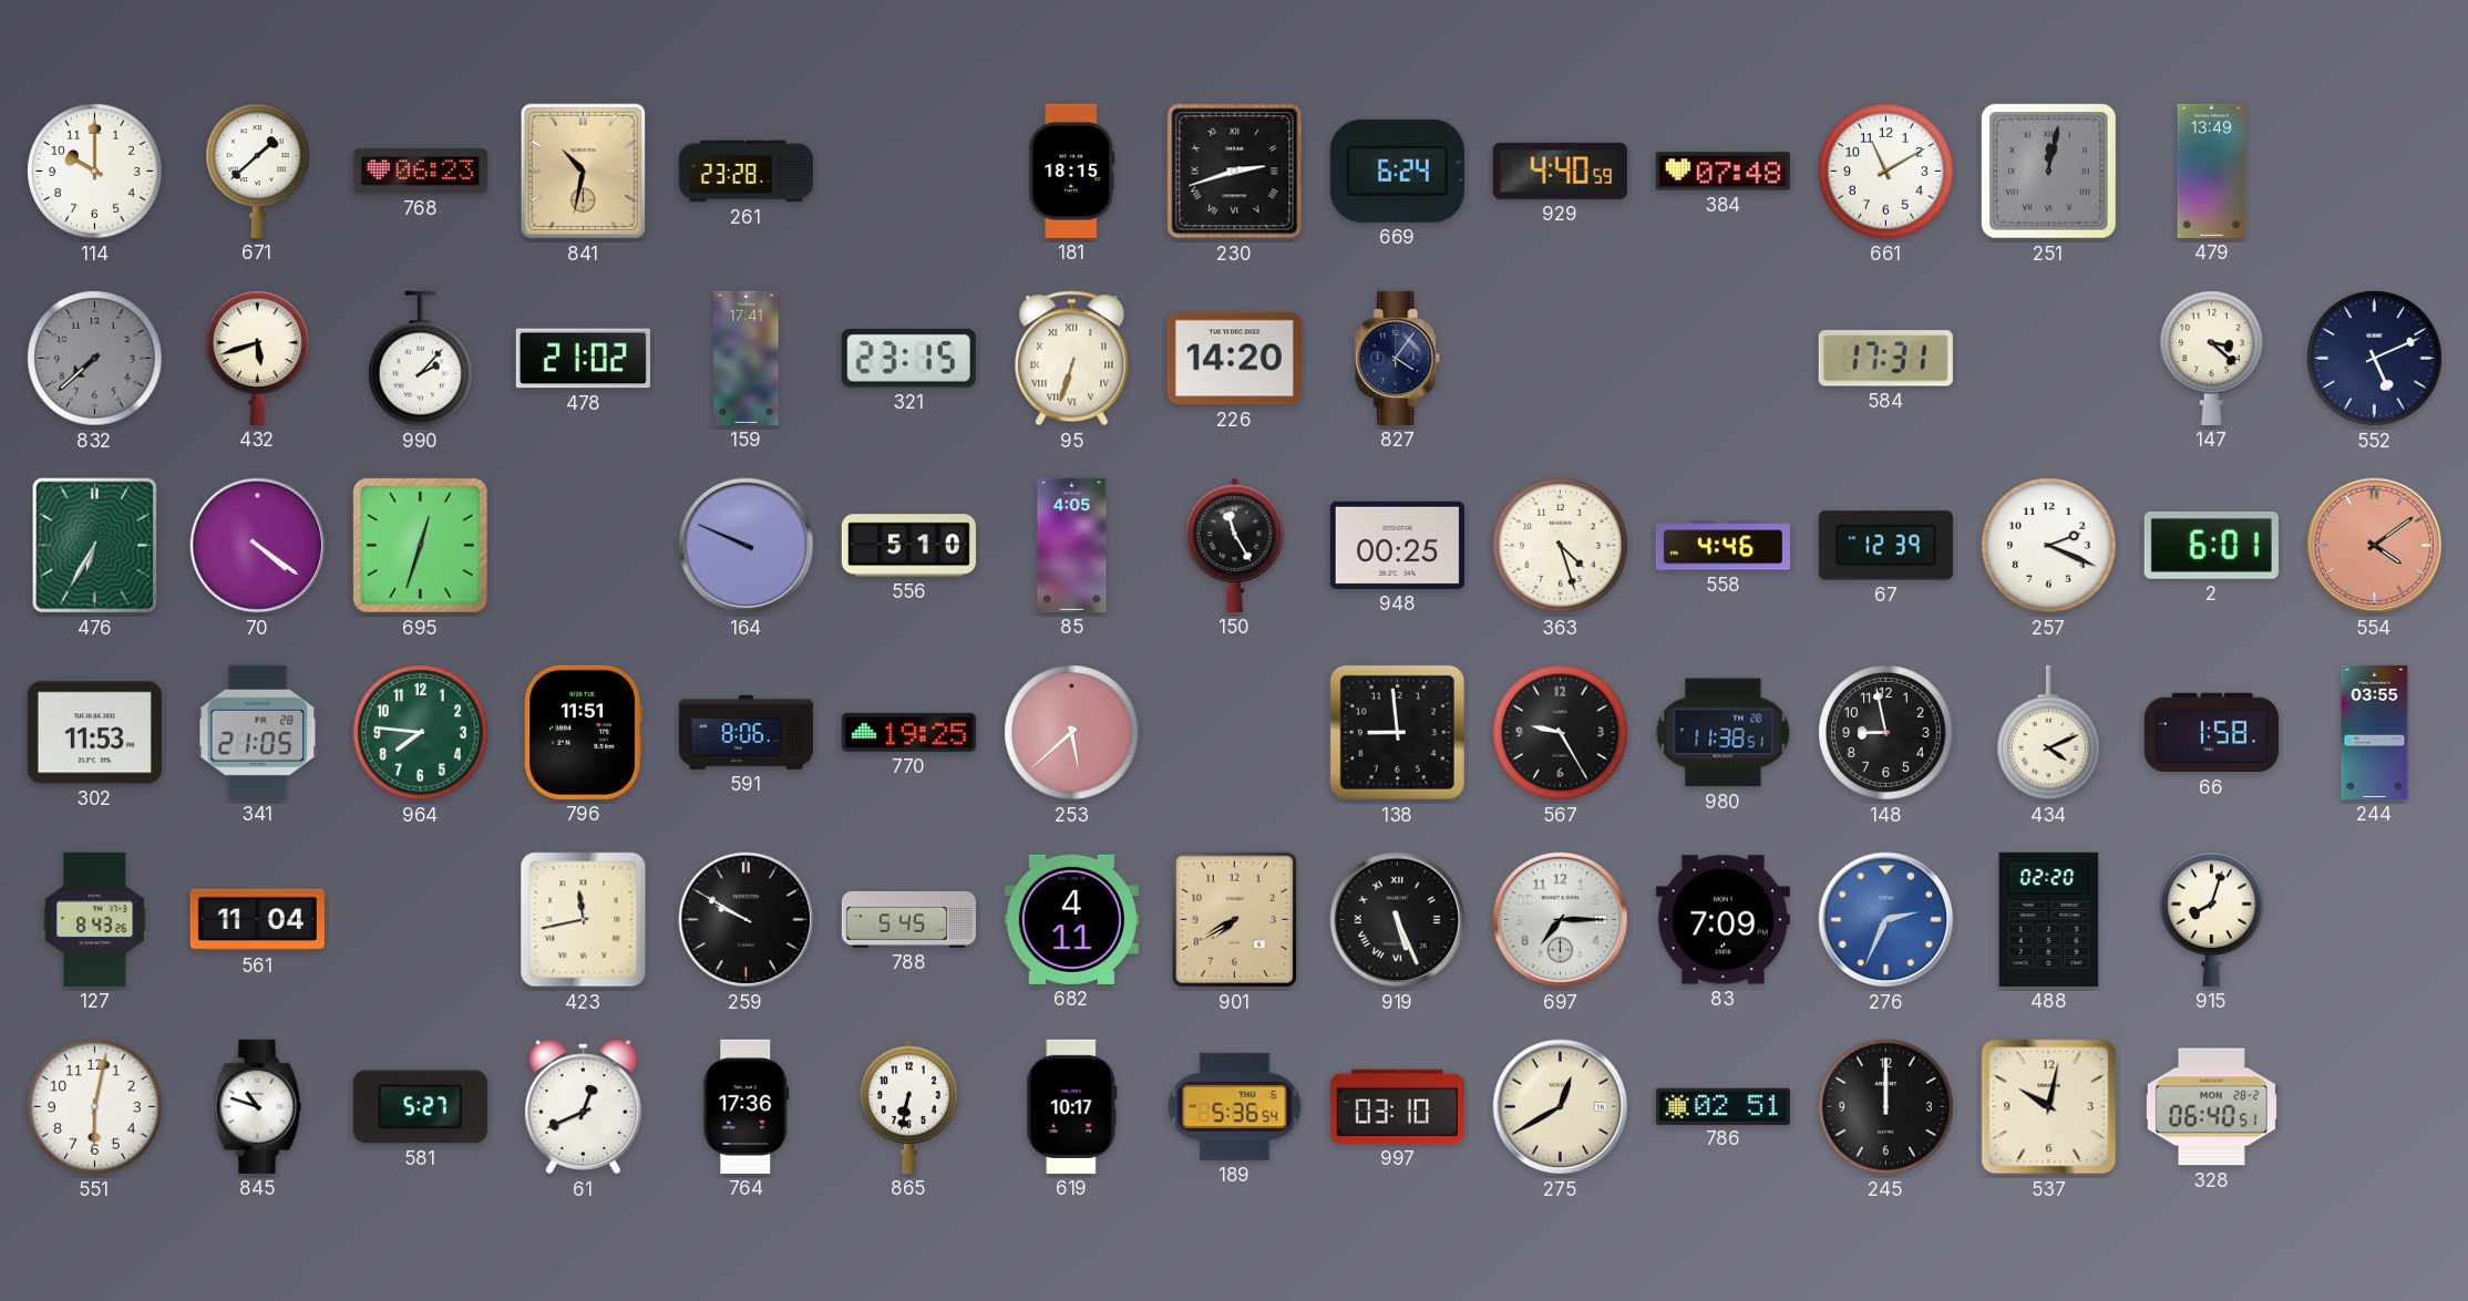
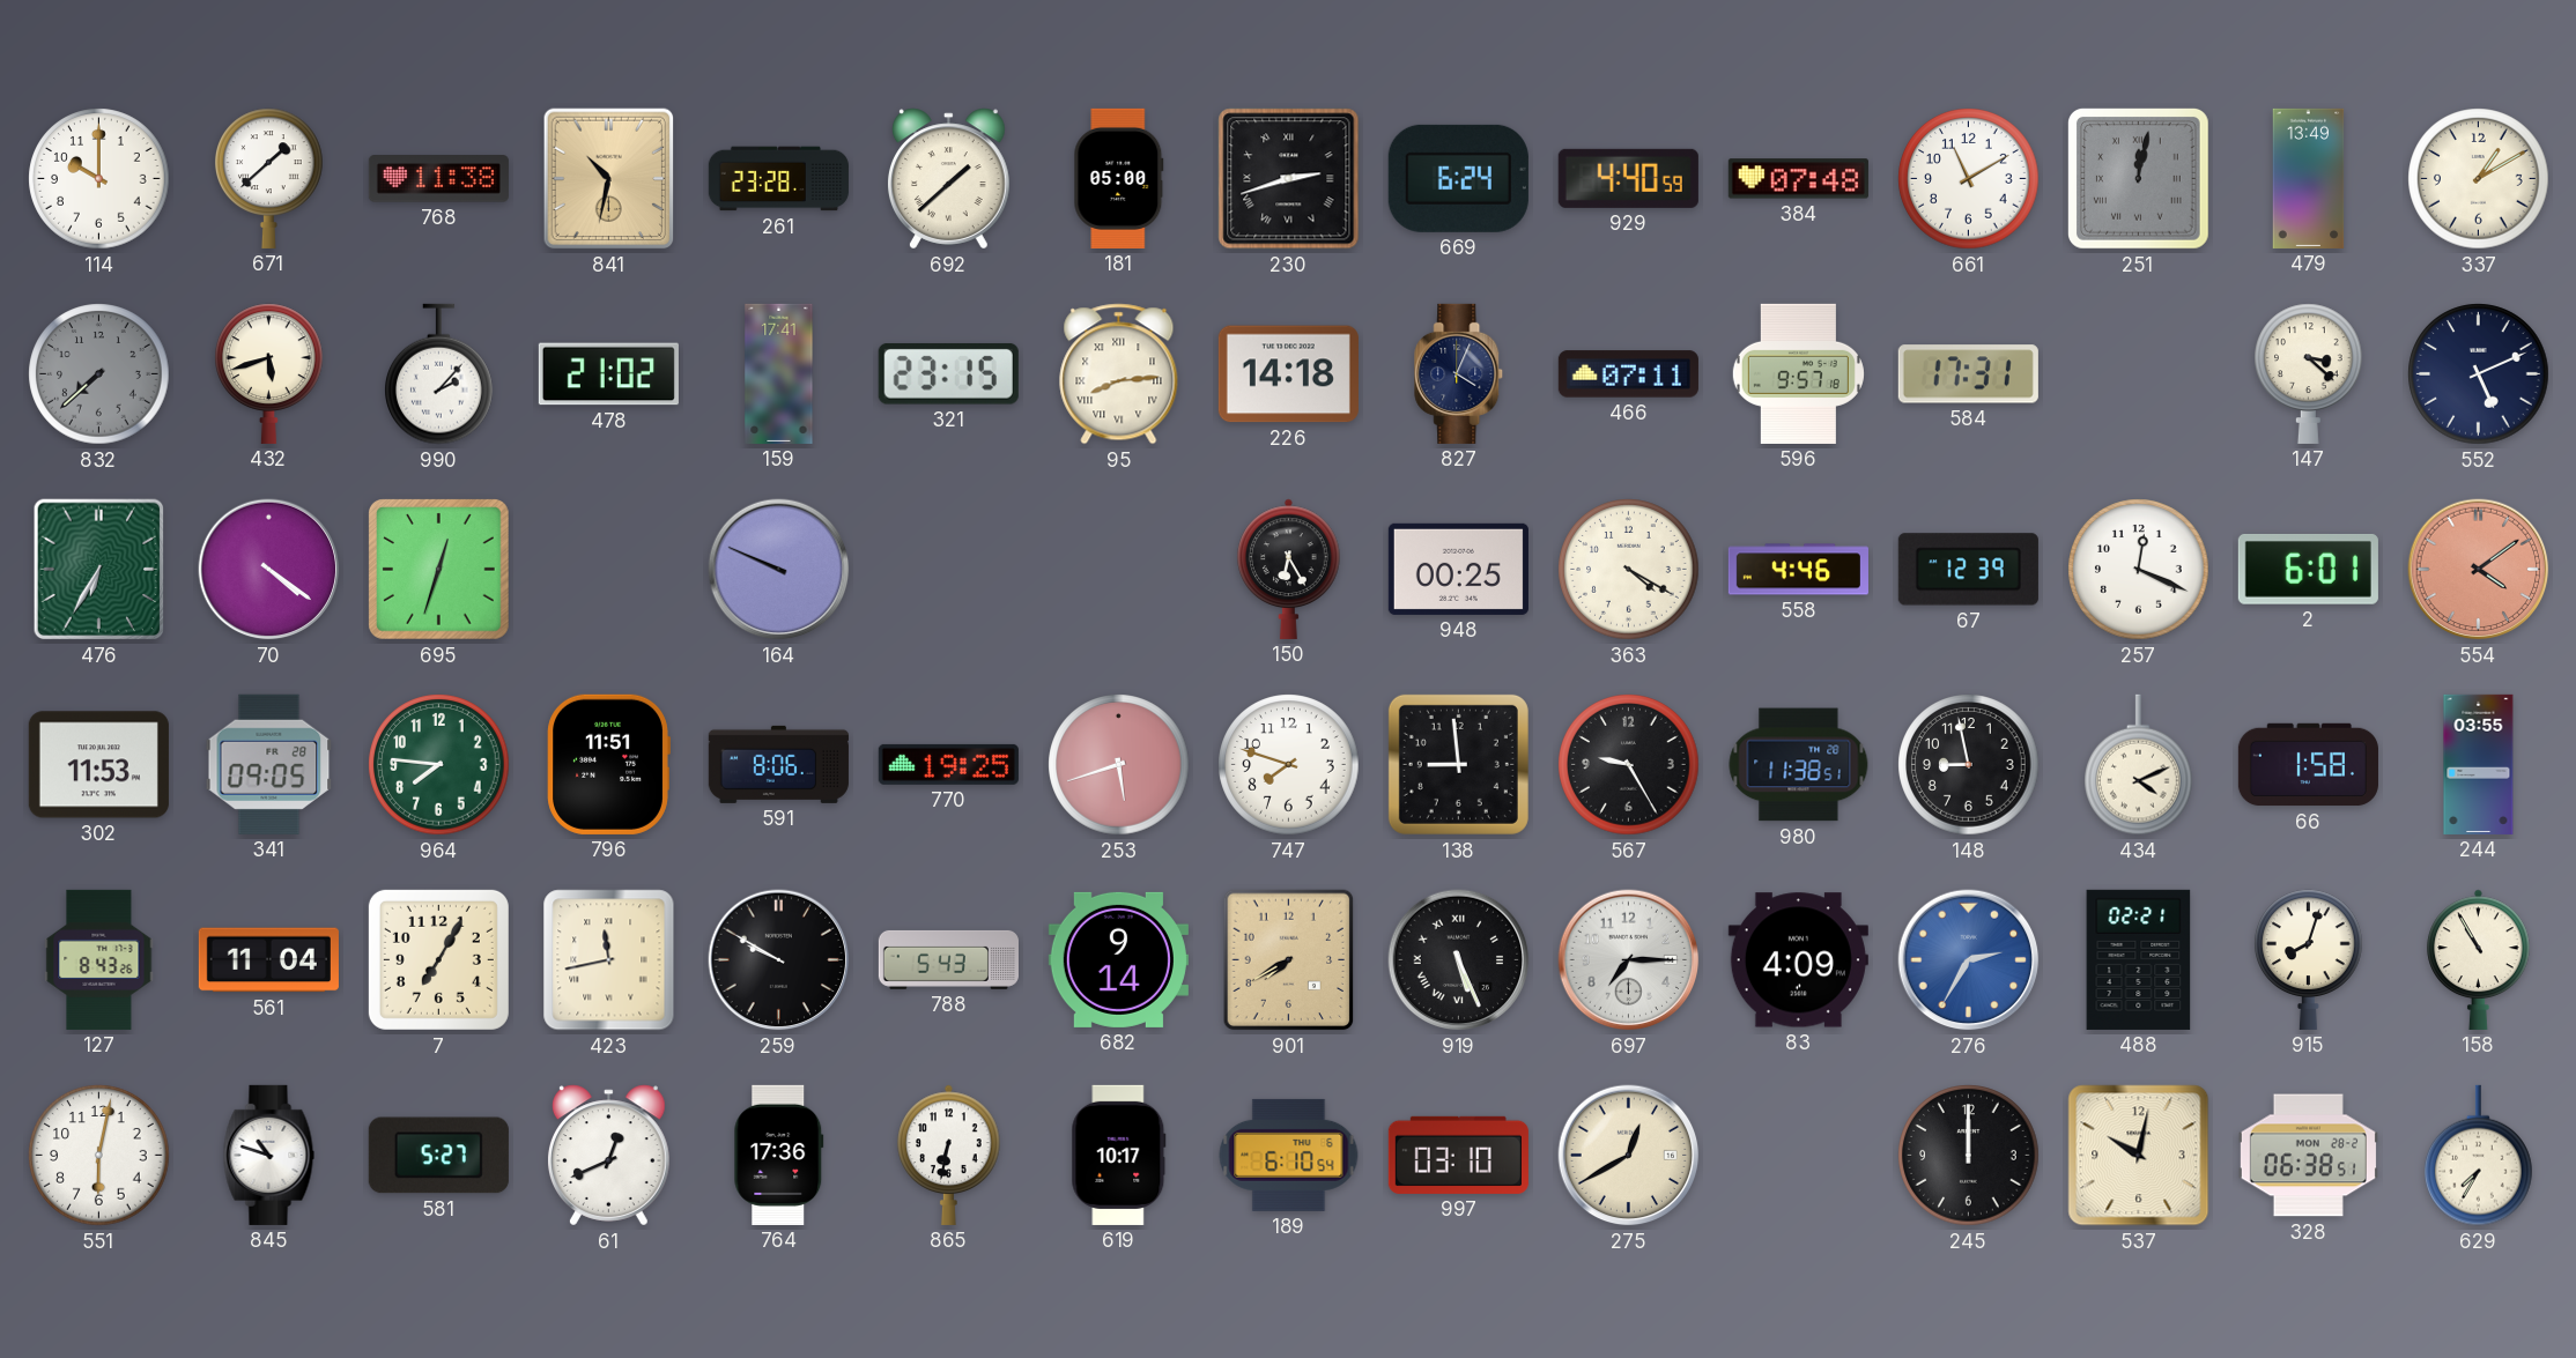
768: 06:23 -> 11:38 (438, 179)
692: none -> 1:38 (948, 179)
181: 18:15 -> 05:00 (1119, 178)
337: none -> 1:10 (2479, 179)
95: 6:33 -> 8:14 (1119, 374)
226: 14:20 -> 14:18 (1288, 374)
827: 4:06 -> 4:04 (1459, 373)
466: none -> 07:11 (1628, 374)
596: none -> 9:57 (1798, 373)
556: 5:10 -> none (908, 546)
85: 4:05 -> none (1072, 545)
150: 11:25 -> 6:25 (1289, 569)
363: 4:27 -> 4:20 (1629, 570)
257: 2:19 -> 12:19 (2139, 570)
341: 21:05 -> 09:05 (269, 764)
253: 5:38 -> 5:42 (1119, 765)
747: none -> 7:48 (1289, 765)
7: none -> 7:05 (438, 959)
788: 5:45 -> 5:43 (948, 959)
682: 4:11 -> 9:14 (1118, 959)
83: 7:09 -> 4:09 (1798, 960)
276: 2:34 -> 2:35 (1969, 960)
488: 02:20 -> 02:21 (2139, 959)
158: none -> 10:55 (2479, 959)
189: 5:36 -> 6:10 (1289, 1155)
786: 02:51 -> none (1723, 1106)
328: 06:40 -> 06:38 (2308, 1156)
629: none -> 7:35 (2479, 1156)
